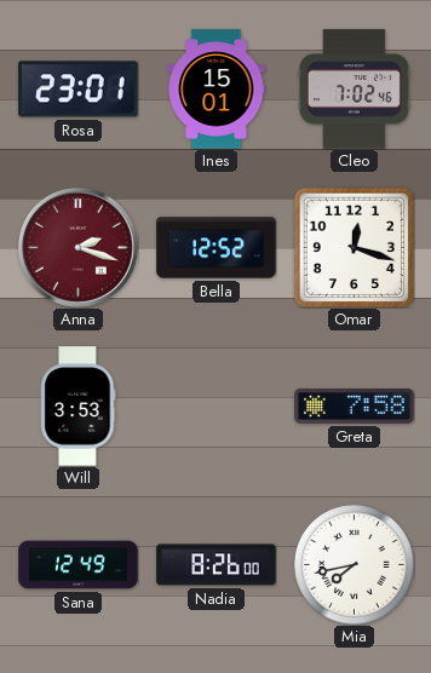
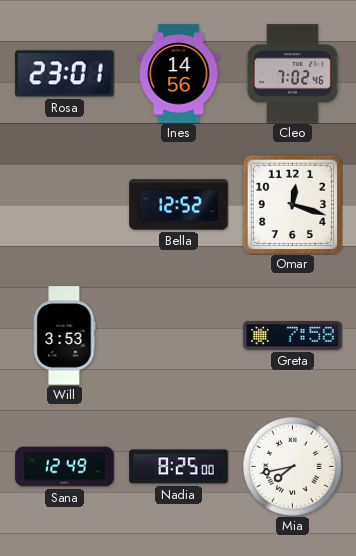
Ines: 15:01 -> 14:56 (179, 74)
Anna: 2:18 -> none (77, 247)
Nadia: 8:26 -> 8:25 (179, 467)
